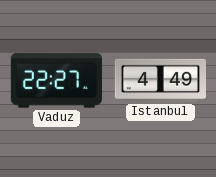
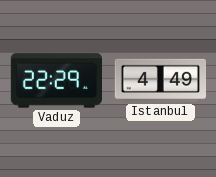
Vaduz: 22:27 -> 22:29 (56, 81)
